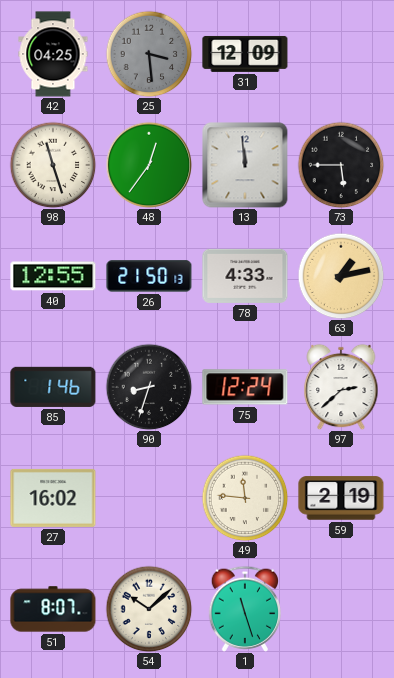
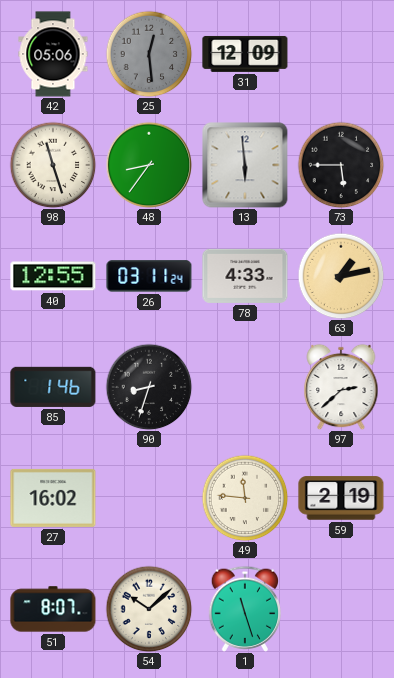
42: 04:25 -> 05:06 (53, 54)
25: 3:29 -> 12:29 (149, 54)
48: 12:36 -> 8:36 (149, 165)
13: 11:59 -> 5:59 (245, 165)
26: 21:50 -> 03:11 (149, 276)
75: 12:24 -> none (245, 387)
